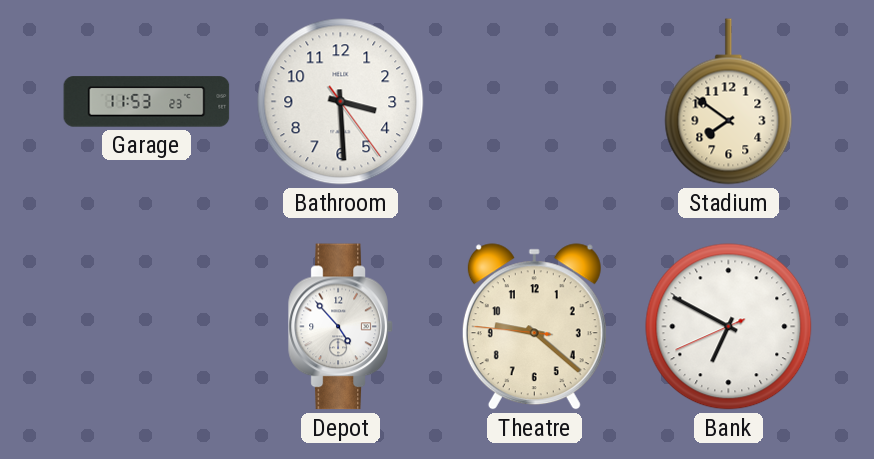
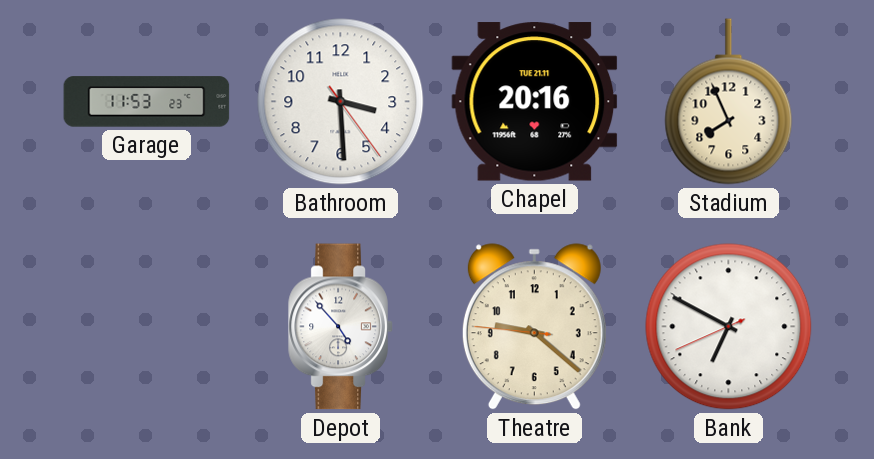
Chapel: none -> 20:16 (535, 102)
Stadium: 7:51 -> 7:56 (729, 102)
